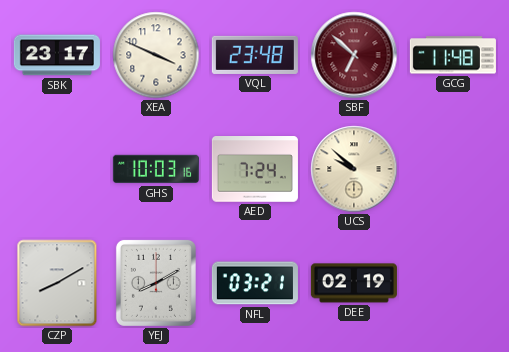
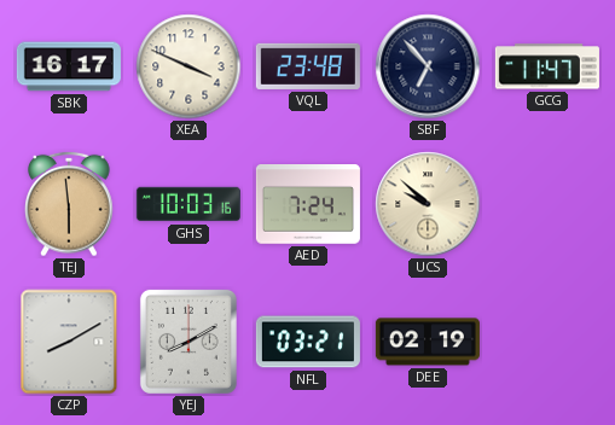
SBK: 23:17 -> 16:17 (69, 66)
SBF: 6:52 -> 6:53 (428, 66)
SBF dial: burgundy -> navy (428, 66)
GCG: 11:48 -> 11:47 (547, 66)
TEJ: none -> 5:59 (69, 204)
